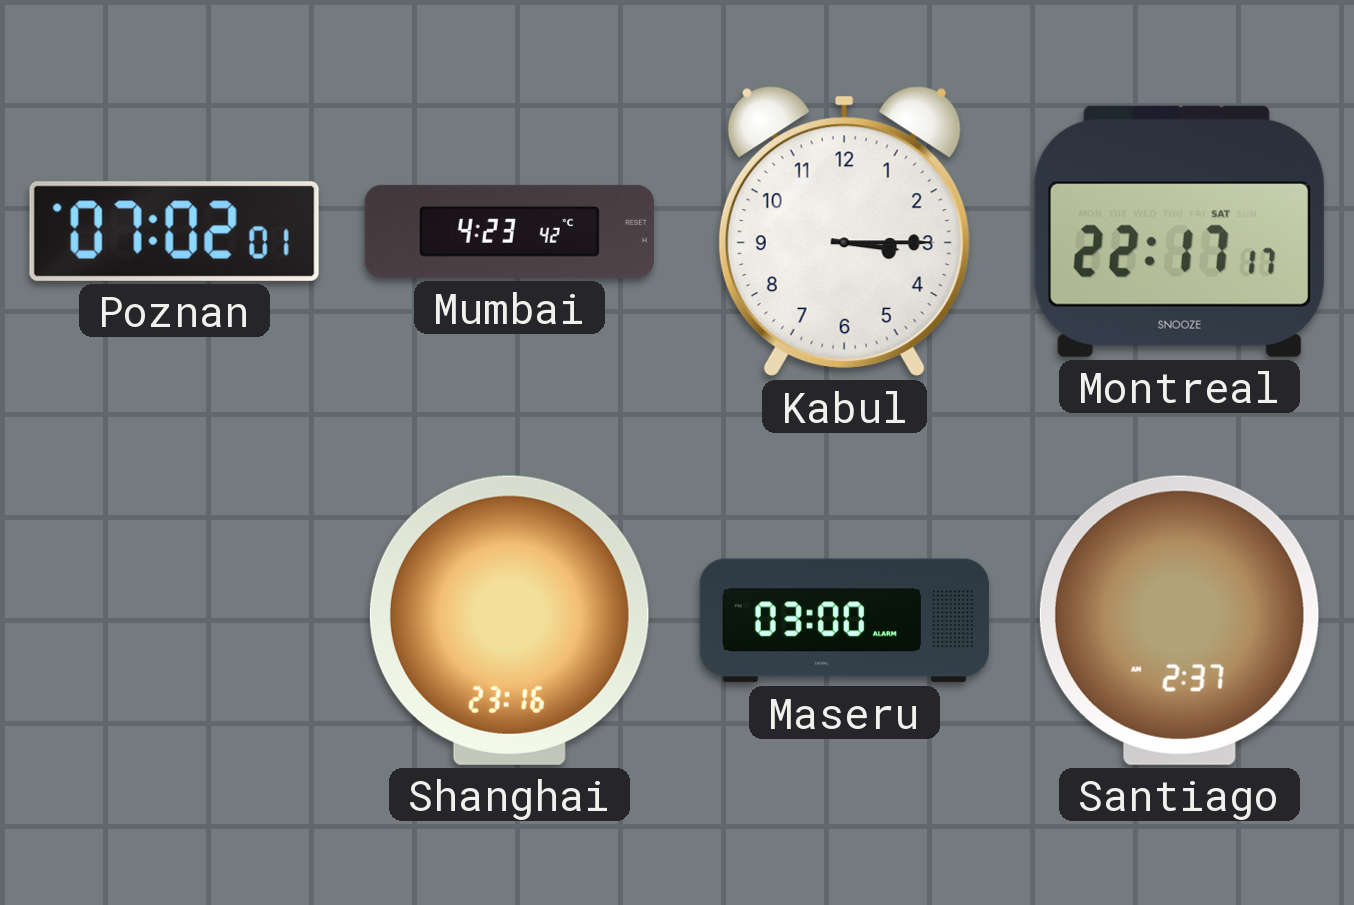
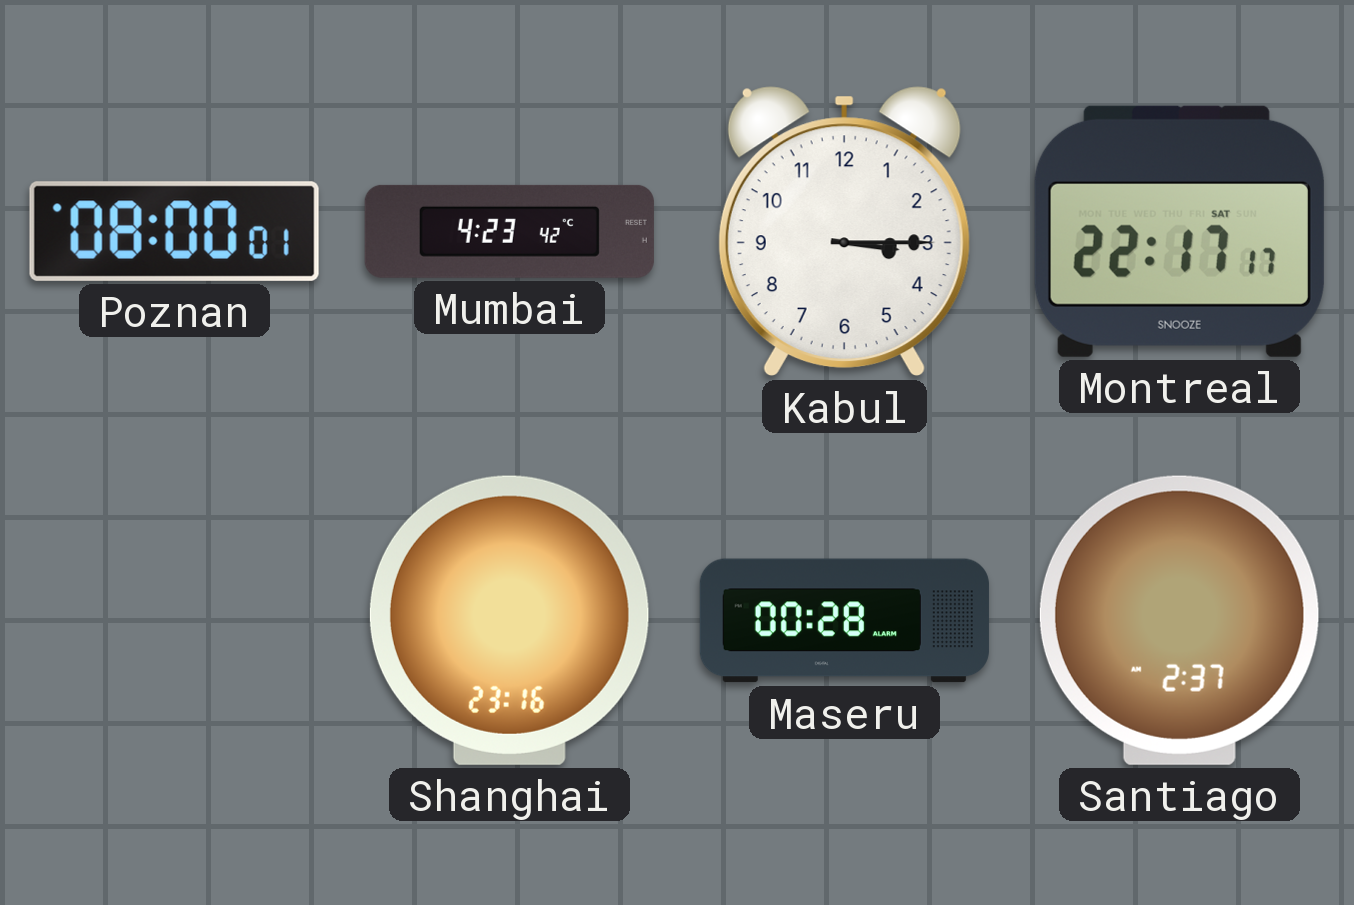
Poznan: 07:02 -> 08:00 (174, 231)
Maseru: 03:00 -> 00:28 (844, 621)
